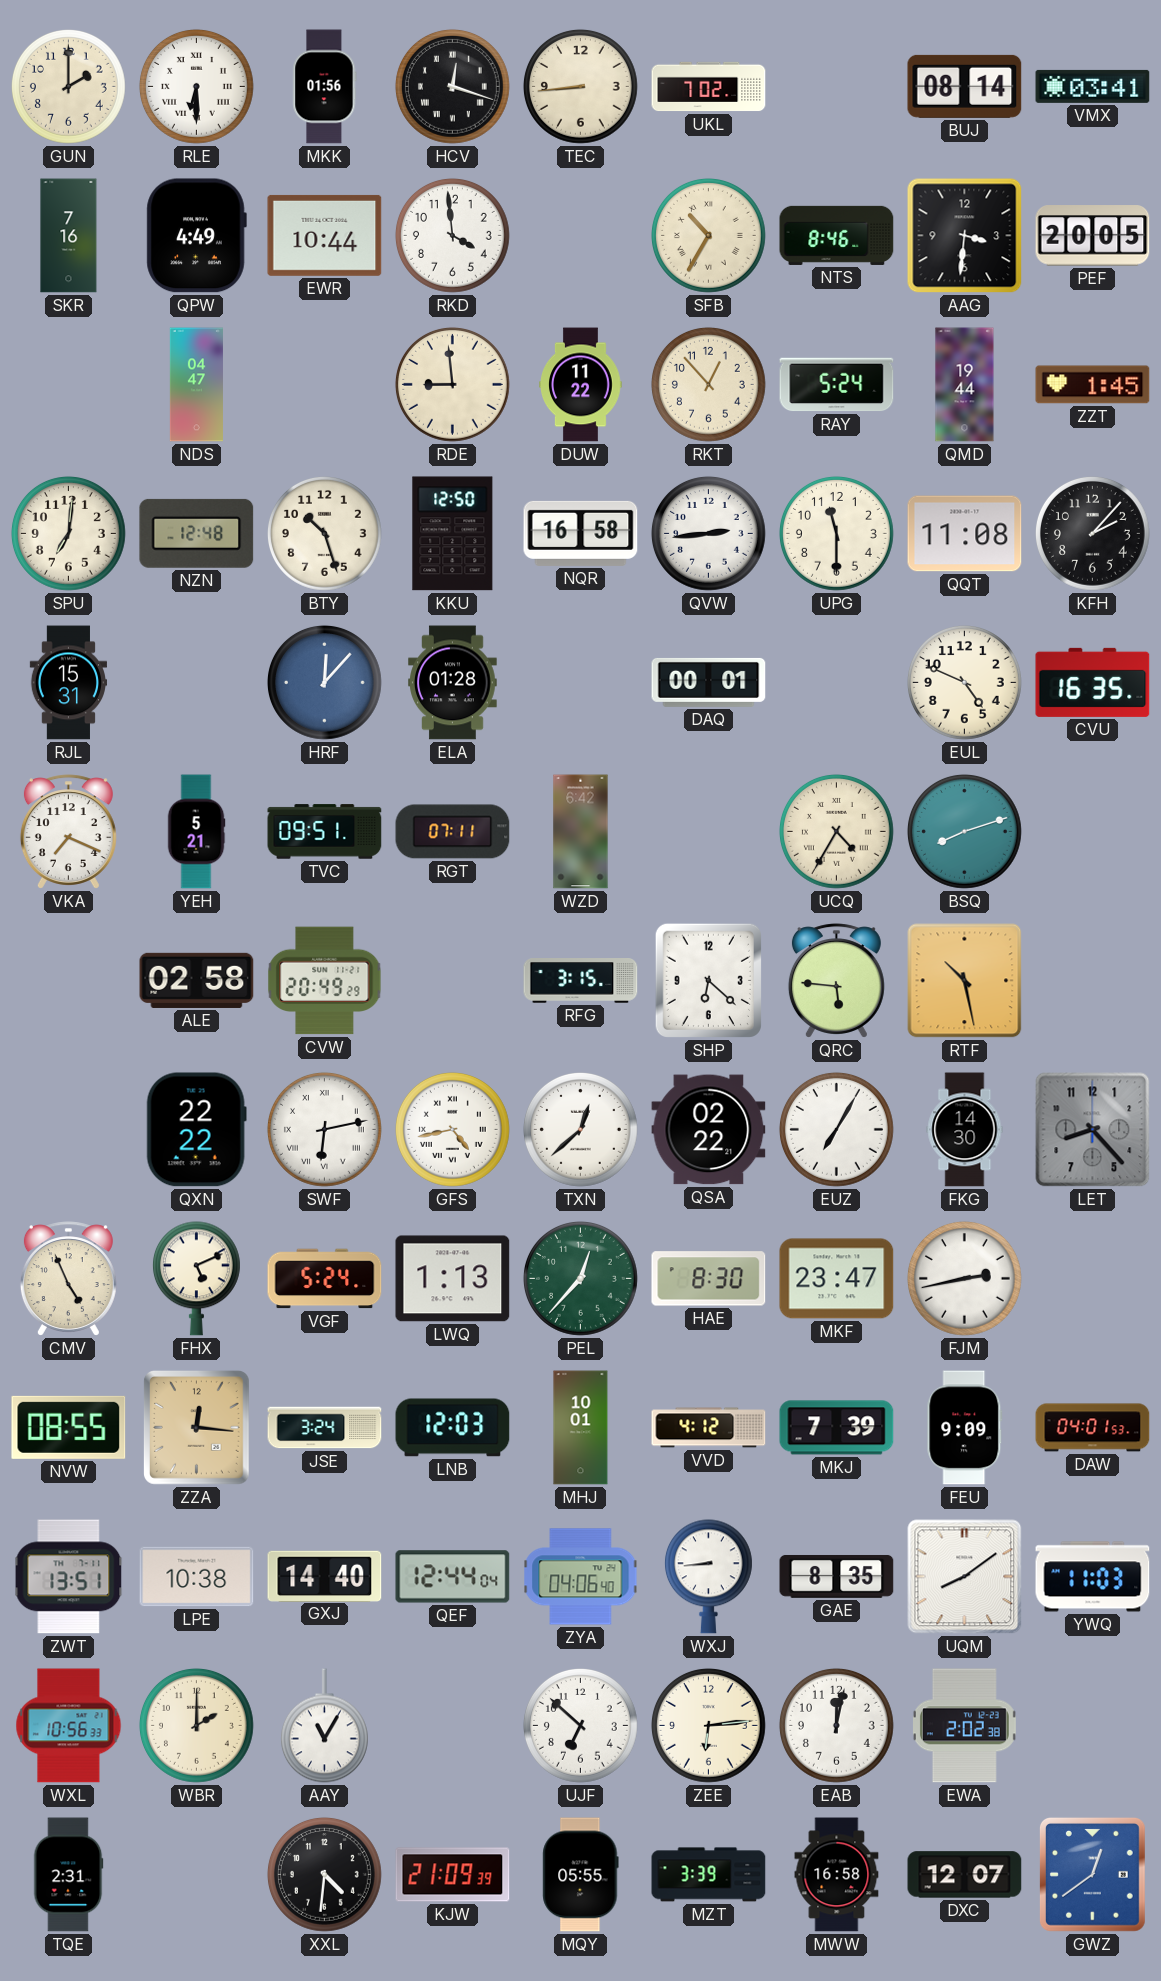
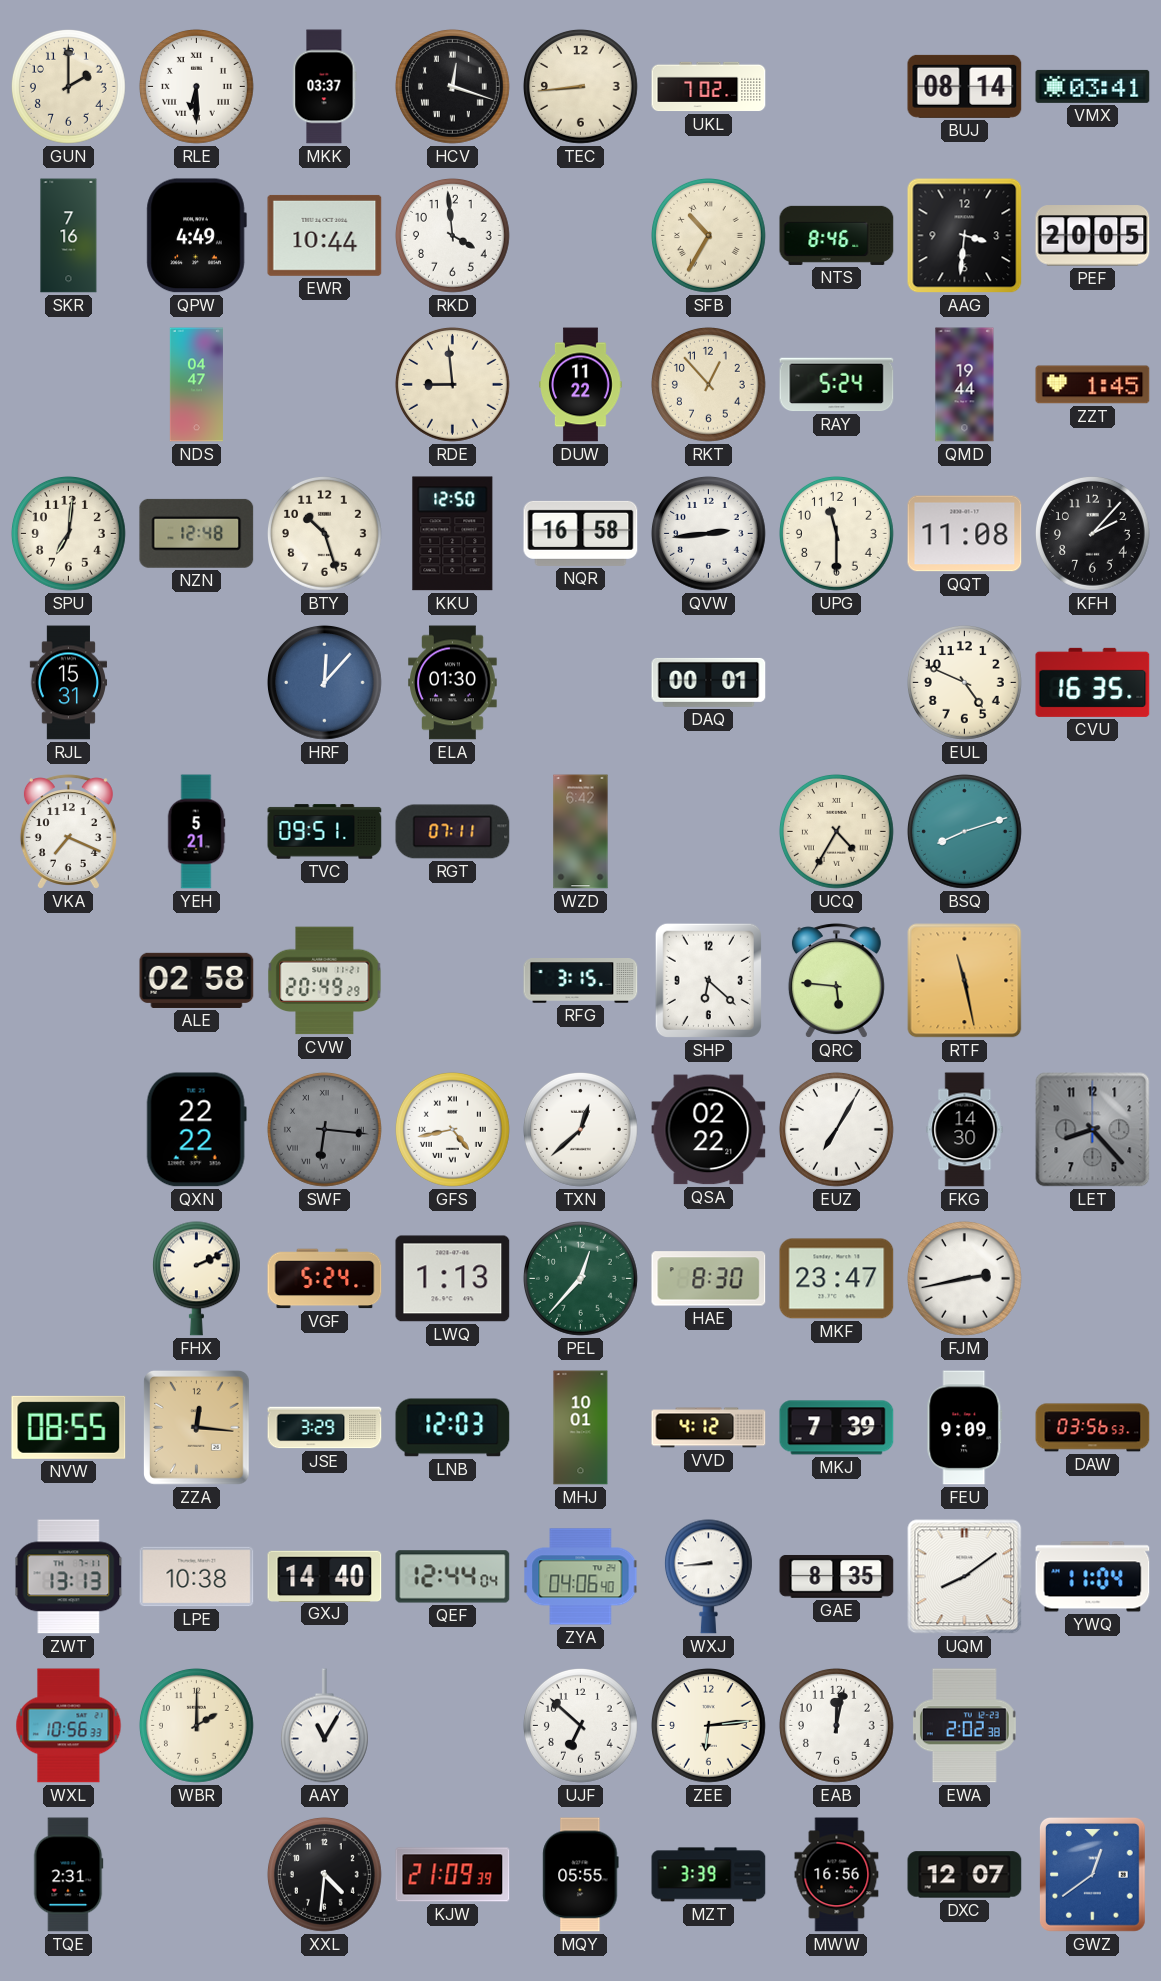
MKK: 01:56 -> 03:37 (325, 87)
ELA: 01:28 -> 01:30 (453, 683)
RTF: 10:28 -> 11:28 (965, 981)
SWF: 6:13 -> 6:16 (324, 1129)
SWF dial: white -> grey (324, 1129)
CMV: 4:56 -> none (68, 1279)
FHX: 5:11 -> 2:11 (196, 1279)
JSE: 3:24 -> 3:29 (325, 1428)
DAW: 04:01 -> 03:56 (1093, 1428)
ZWT: 13:51 -> 13:13 (69, 1577)
YWQ: 11:03 -> 11:04 (1093, 1577)
MWW: 16:58 -> 16:56 (837, 1875)
